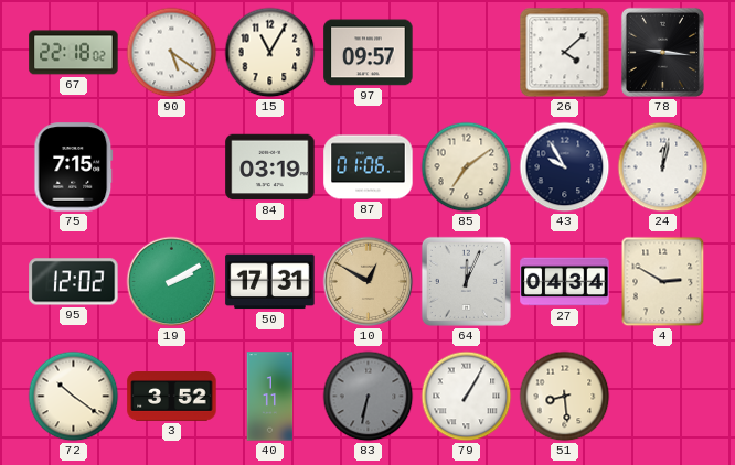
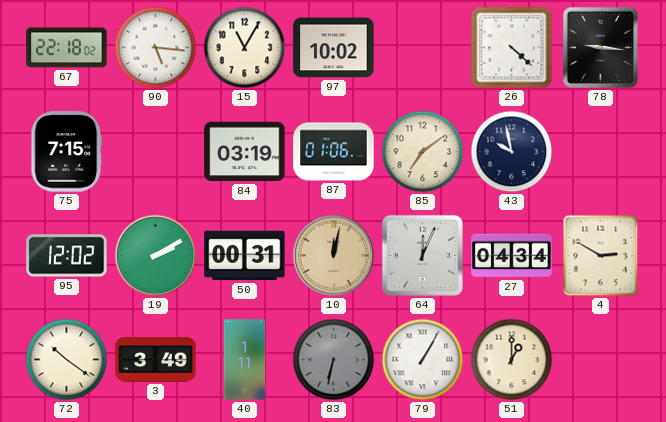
90: 5:21 -> 5:16 (156, 48)
97: 09:57 -> 10:02 (334, 48)
26: 4:08 -> 4:22 (512, 48)
43: 9:55 -> 9:58 (512, 152)
24: 12:02 -> none (663, 167)
50: 17:31 -> 00:31 (245, 256)
10: 12:50 -> 12:02 (334, 256)
3: 3:52 -> 3:49 (156, 360)
51: 8:29 -> 1:00 (512, 360)
